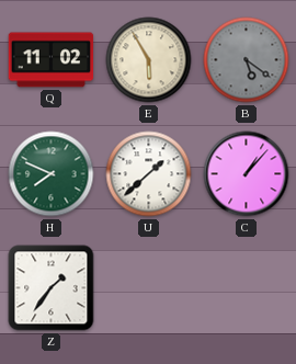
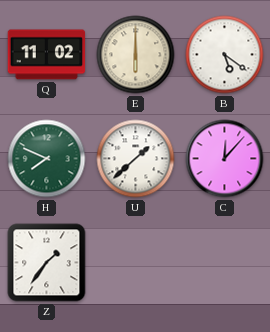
E: 5:55 -> 6:00 (136, 55)
B dial: grey -> white (225, 55)
C: 1:07 -> 12:07 (225, 159)
